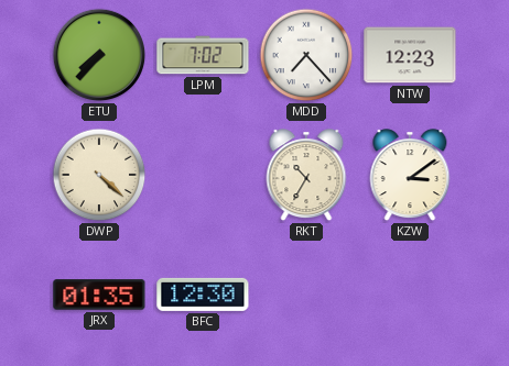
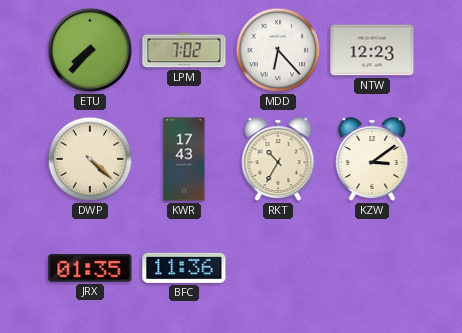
MDD: 7:23 -> 6:23 (278, 50)
KWR: none -> 17:43 (184, 159)
BFC: 12:30 -> 11:36 (184, 268)
